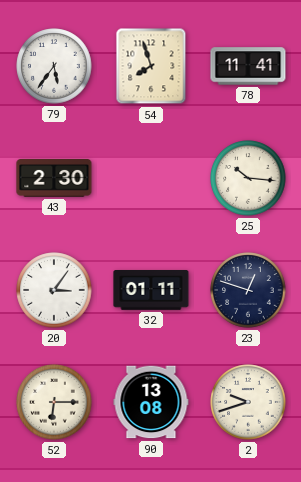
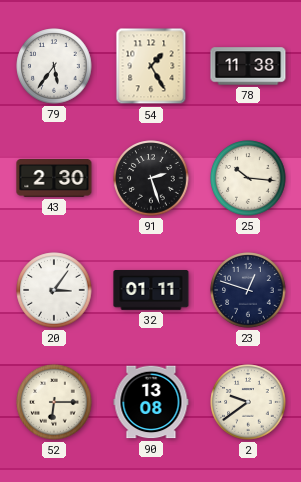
54: 7:57 -> 1:25 (151, 66)
78: 11:41 -> 11:38 (248, 66)
91: none -> 2:27 (151, 178)
2: 9:42 -> 9:39 (248, 402)
